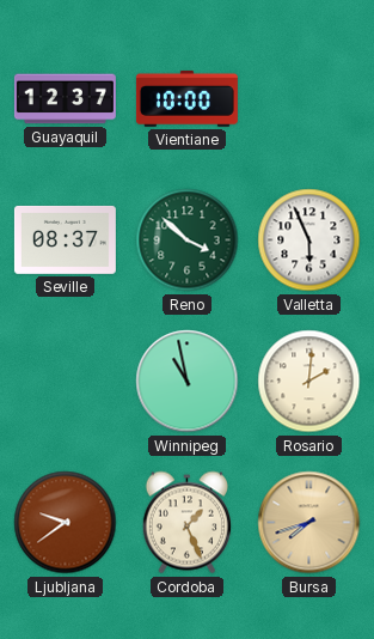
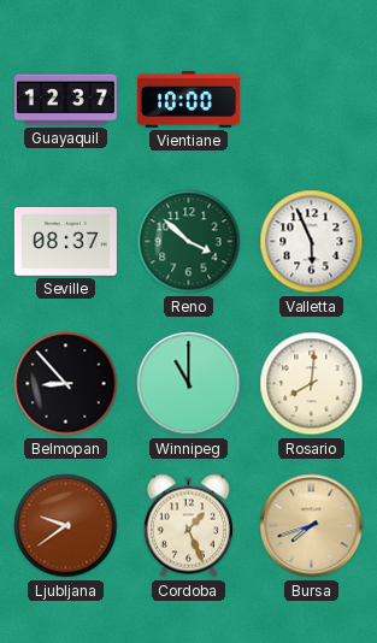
Belmopan: none -> 8:53 (66, 384)
Winnipeg: 10:58 -> 11:00 (189, 384)
Rosario: 2:01 -> 8:01 (312, 384)
